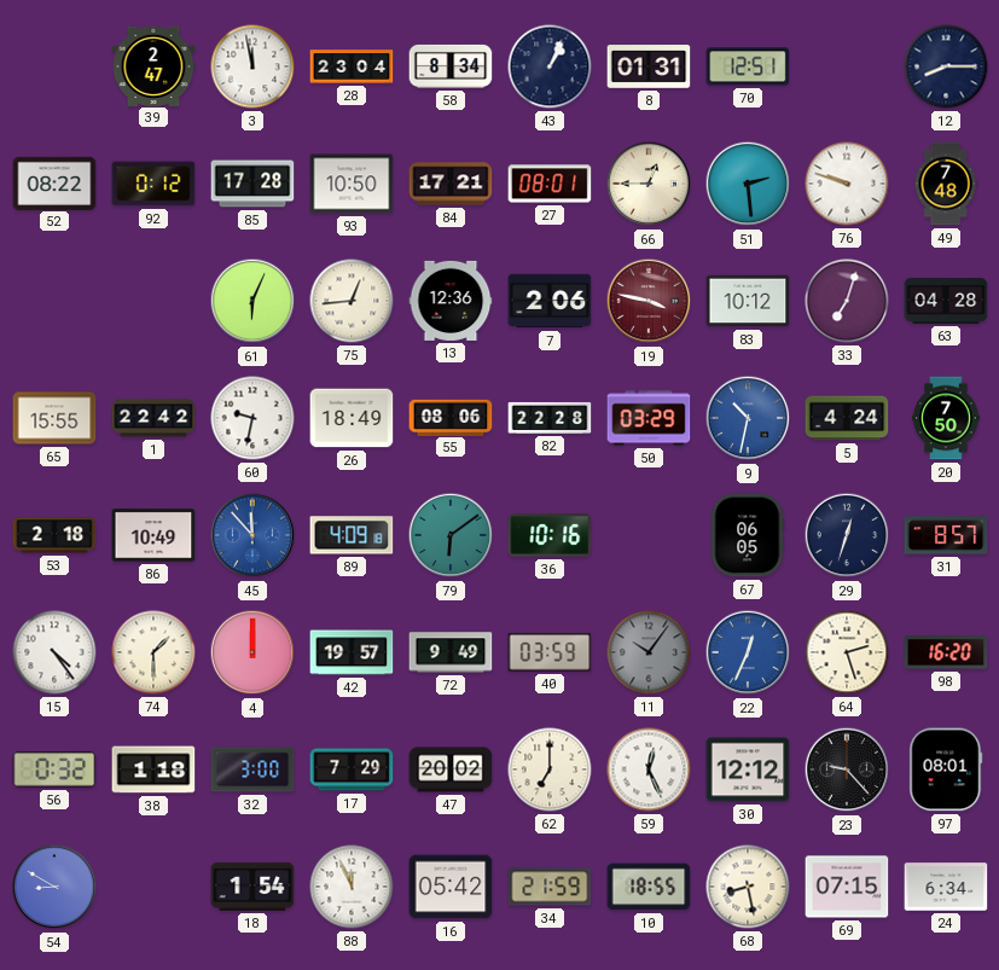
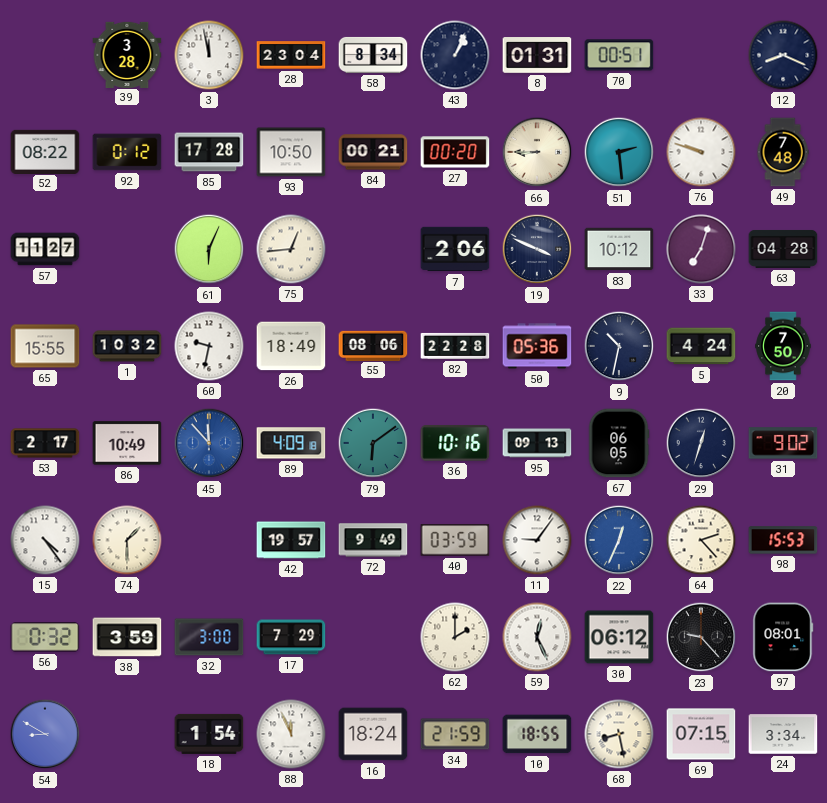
39: 2:47 -> 3:28 (127, 54)
70: 12:51 -> 00:51 (619, 55)
12: 8:15 -> 8:19 (783, 55)
84: 17:21 -> 00:21 (373, 152)
27: 08:01 -> 00:20 (455, 152)
66: 12:45 -> 8:45 (537, 152)
57: none -> 11:27 (45, 249)
13: 12:36 -> none (451, 301)
19: 3:47 -> 3:49 (537, 249)
19 dial: burgundy -> navy (537, 249)
1: 22:42 -> 10:32 (127, 346)
50: 03:29 -> 05:36 (537, 346)
9 dial: blue -> navy (619, 346)
53: 2:18 -> 2:17 (45, 443)
95: none -> 09:13 (537, 443)
31: 8:57 -> 9:02 (783, 443)
4: 12:00 -> none (252, 652)
11: 10:06 -> 9:06 (537, 540)
11 dial: grey -> white (537, 540)
64: 2:27 -> 2:23 (701, 540)
98: 16:20 -> 15:53 (783, 540)
38: 1:18 -> 3:59 (127, 637)
47: 20:02 -> none (451, 769)
62: 7:00 -> 2:00 (455, 637)
30: 12:12 -> 06:12 (619, 637)
16: 05:42 -> 18:24 (373, 734)
24: 6:34 -> 3:34 (783, 734)
